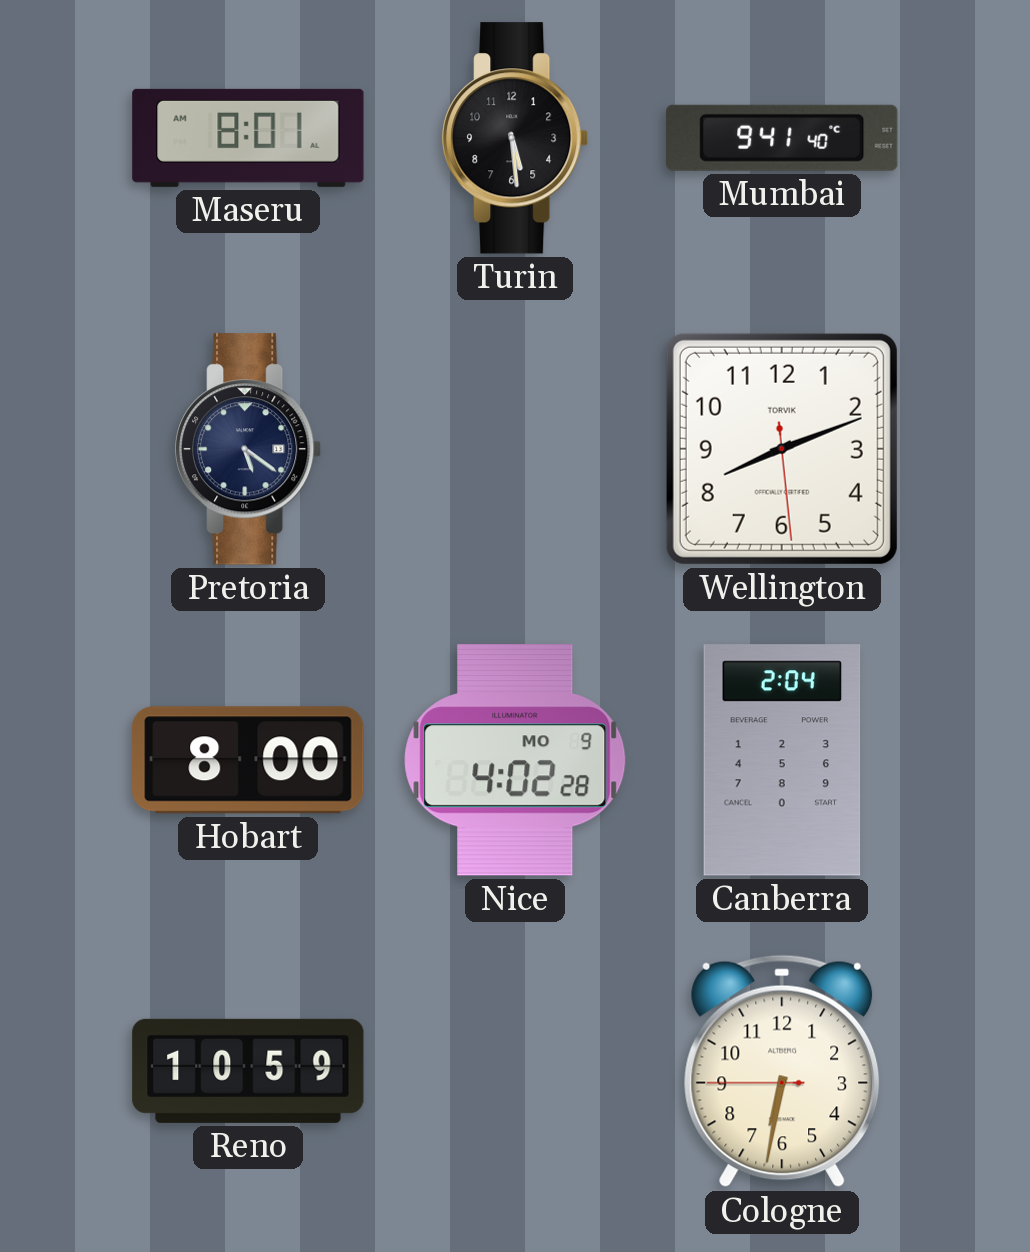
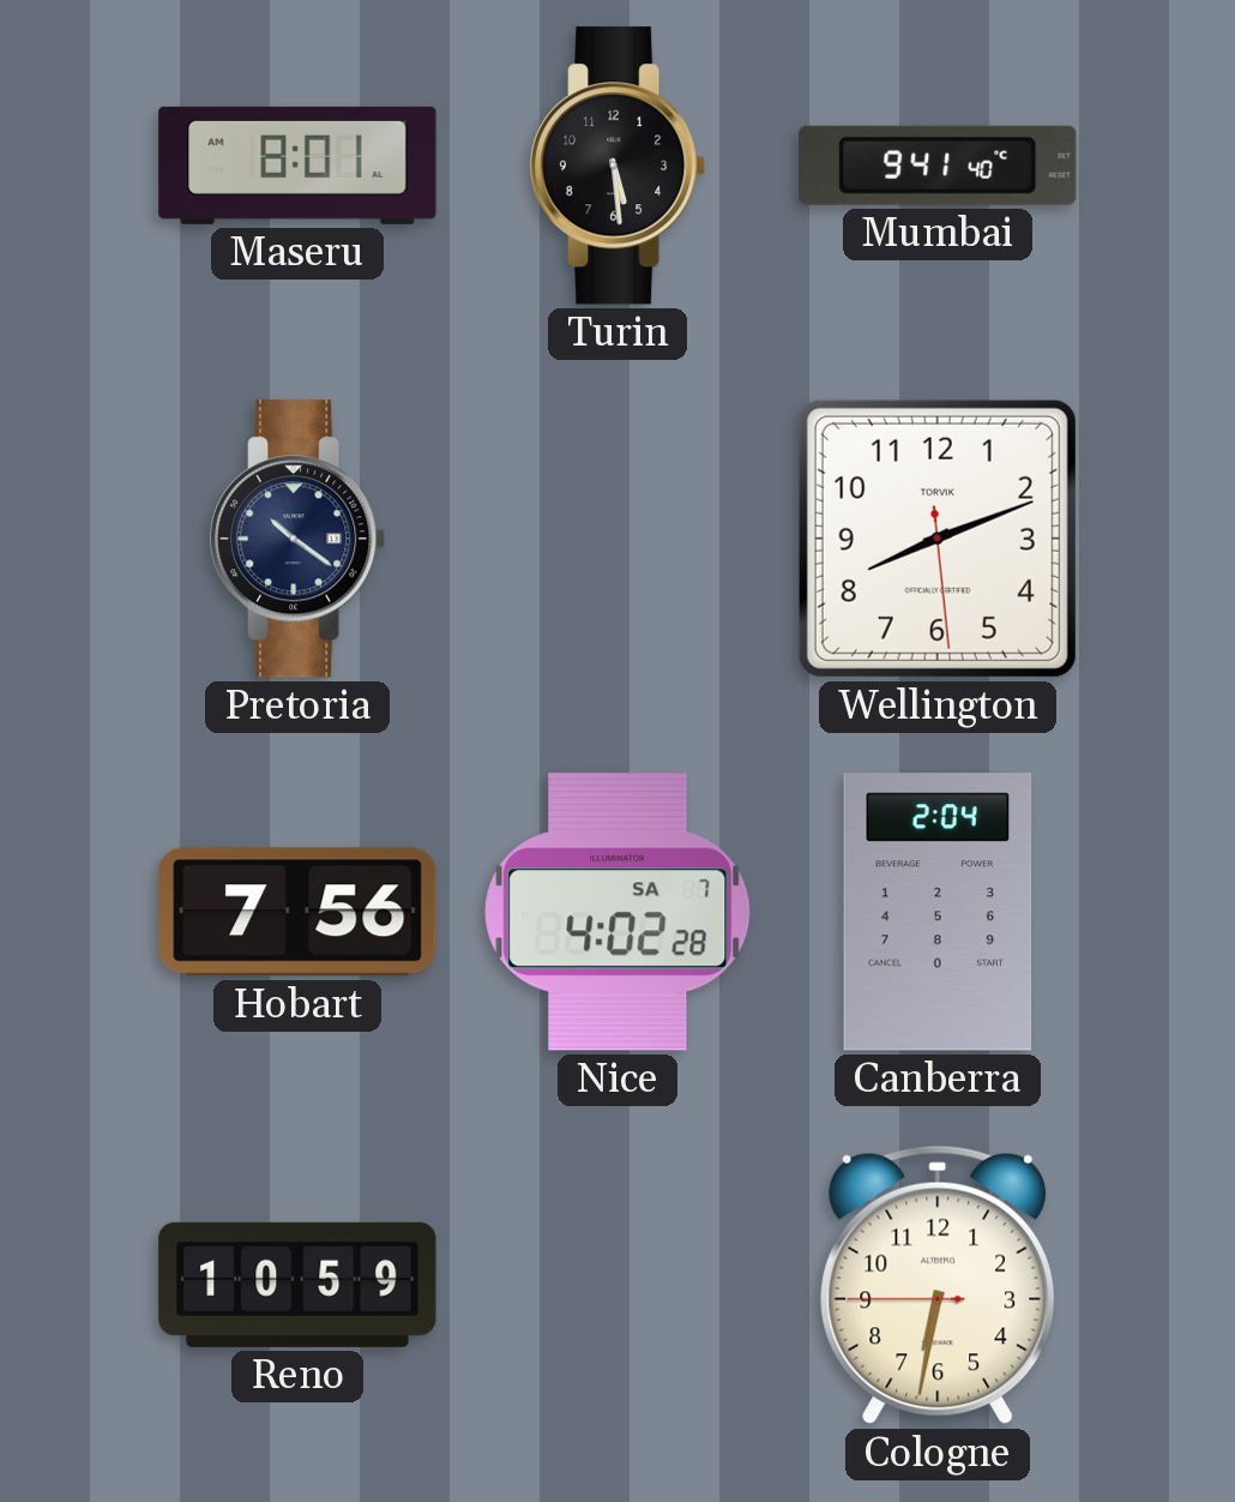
Pretoria: 5:21 -> 10:21 (299, 539)
Hobart: 8:00 -> 7:56 (297, 912)
Nice date: MO 9 -> SA 7 (617, 912)
